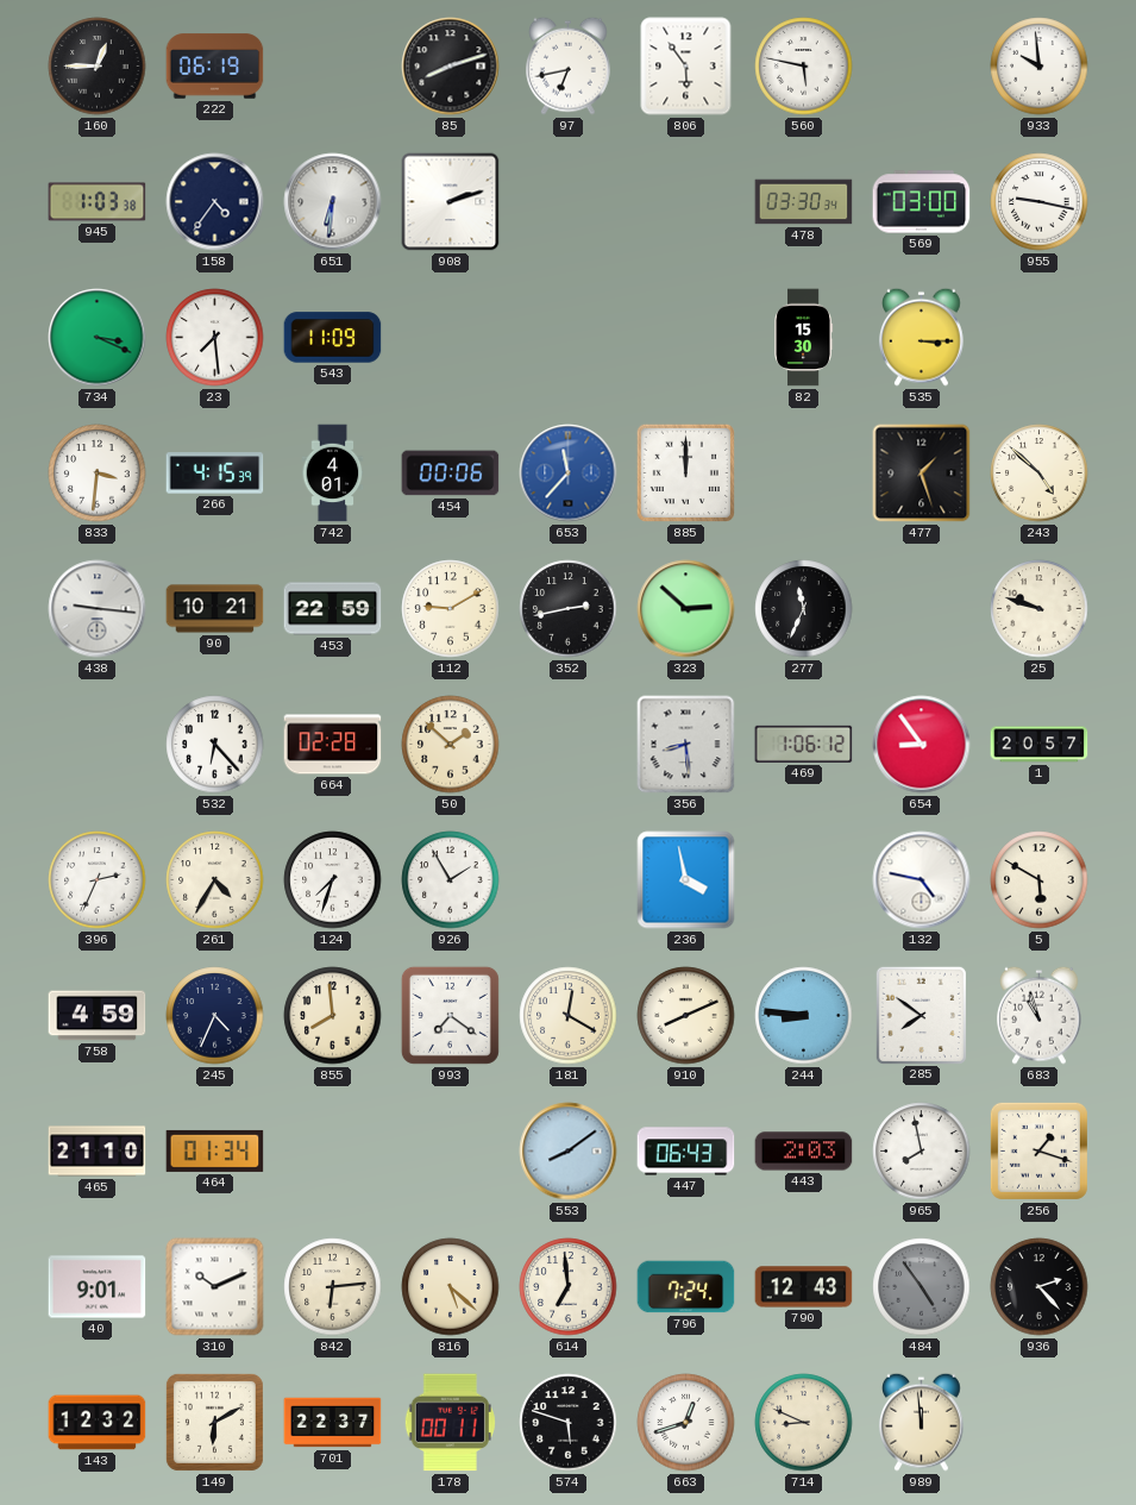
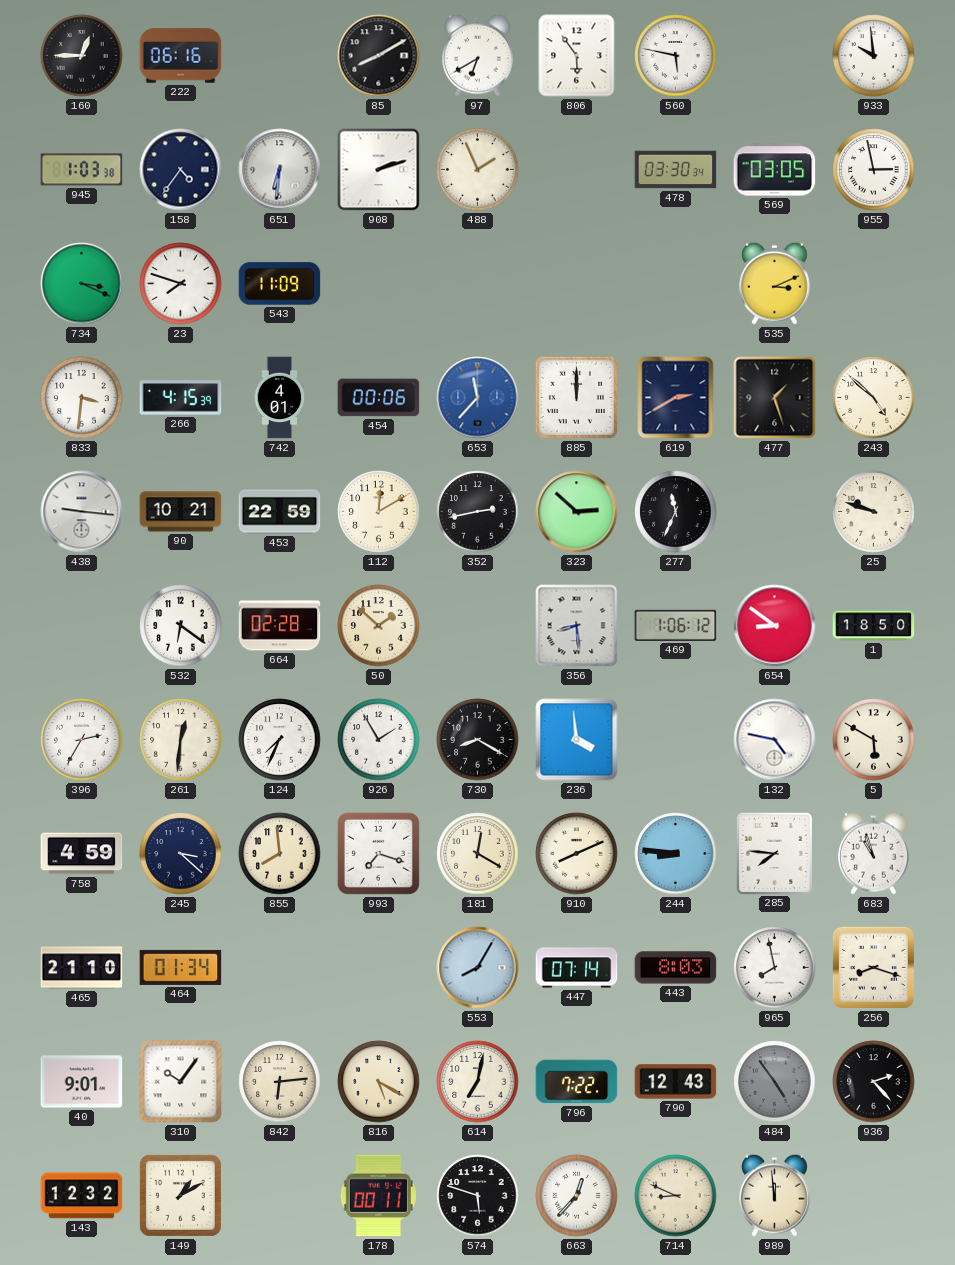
222: 06:19 -> 06:16 (181, 56)
85: 8:12 -> 8:10 (379, 56)
97: 6:43 -> 6:40 (478, 55)
488: none -> 1:56 (478, 170)
569: 03:00 -> 03:05 (775, 170)
955: 9:17 -> 2:58 (874, 170)
23: 7:29 -> 7:48 (181, 284)
82: 15:30 -> none (804, 338)
535: 3:15 -> 3:11 (775, 283)
619: none -> 2:40 (676, 398)
112: 9:10 -> 12:10 (379, 512)
532: 6:23 -> 6:21 (181, 626)
654: 8:54 -> 8:51 (775, 626)
1: 20:57 -> 18:50 (874, 626)
396: 2:34 -> 2:35 (82, 740)
261: 4:35 -> 12:31 (181, 740)
124: 7:33 -> 7:34 (280, 740)
730: none -> 8:20 (478, 740)
236: 3:58 -> 3:59 (577, 740)
245: 4:34 -> 3:22 (181, 854)
993: 7:21 -> 7:18 (378, 853)
285: 7:51 -> 7:46 (774, 853)
553: 8:09 -> 8:05 (478, 968)
447: 06:43 -> 07:14 (577, 968)
443: 2:03 -> 8:03 (676, 968)
256: 1:18 -> 8:18 (873, 967)
310: 10:11 -> 10:06 (181, 1082)
816: 5:22 -> 5:20 (379, 1082)
614: 6:59 -> 7:02 (478, 1082)
796: 7:24 -> 7:22 (577, 1082)
149: 6:10 -> 1:10 (180, 1195)
701: 22:37 -> none (333, 1423)
663: 12:42 -> 12:37 (577, 1196)
